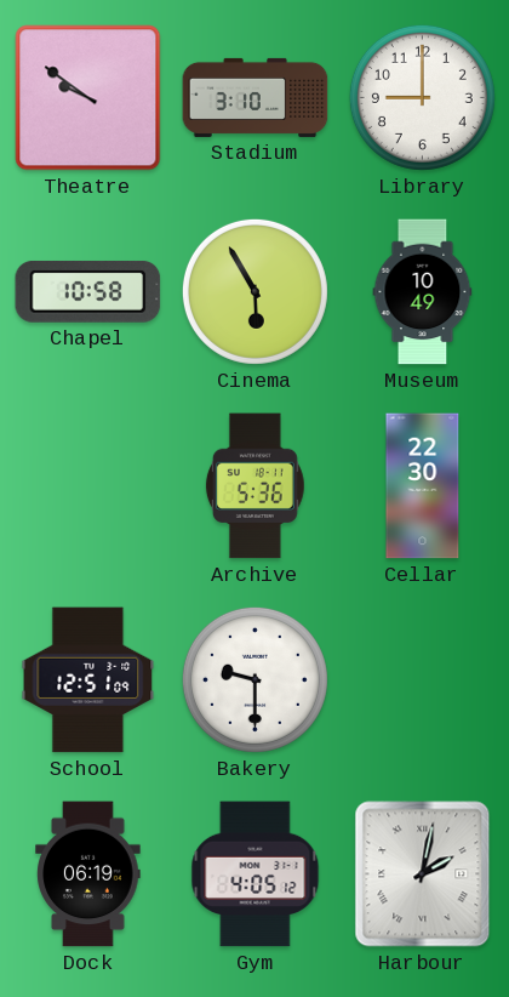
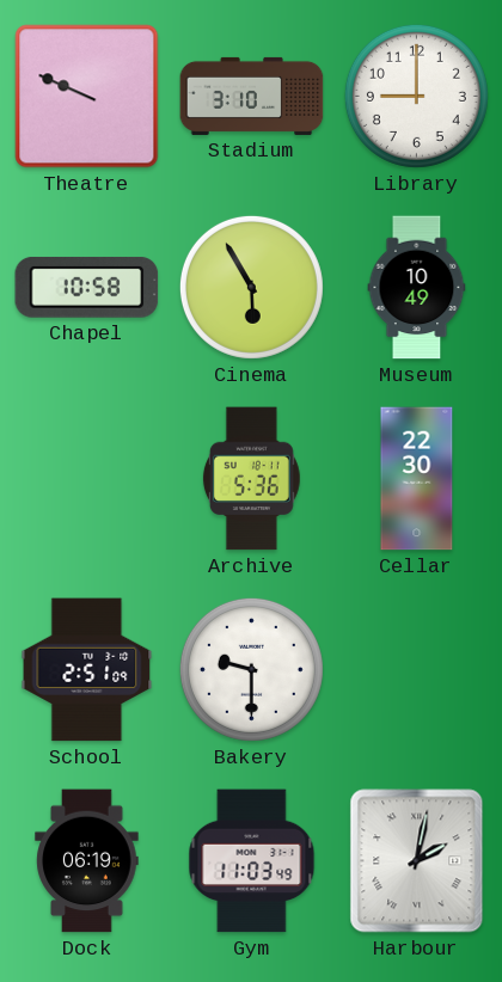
Theatre: 9:51 -> 9:49 (87, 97)
School: 12:51 -> 2:51 (87, 670)
Gym: 4:05 -> 11:03 (252, 861)
